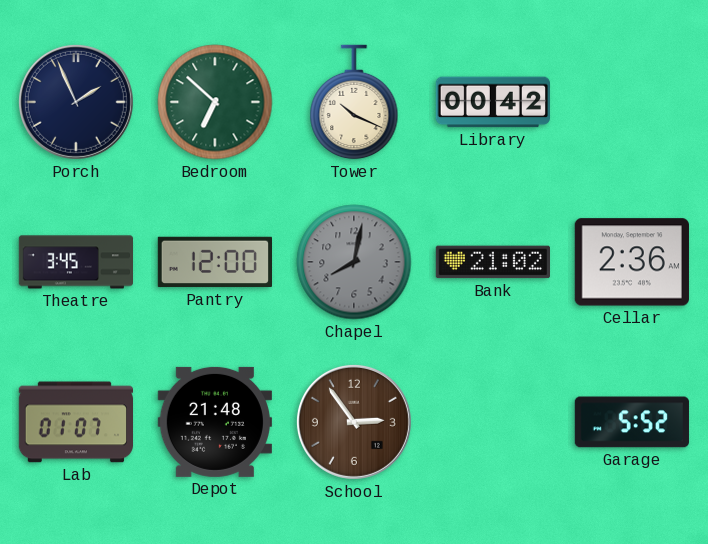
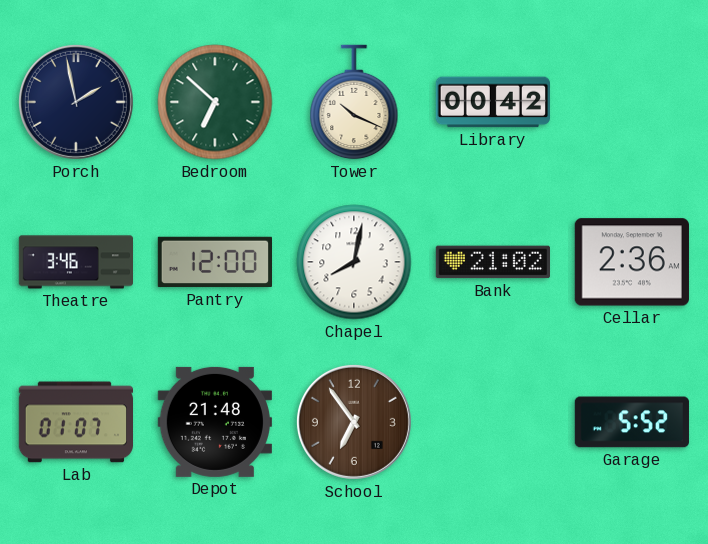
Porch: 1:56 -> 1:58 (76, 102)
Theatre: 3:45 -> 3:46 (75, 262)
Chapel dial: grey -> white (354, 262)
School: 2:54 -> 6:54 (354, 422)
